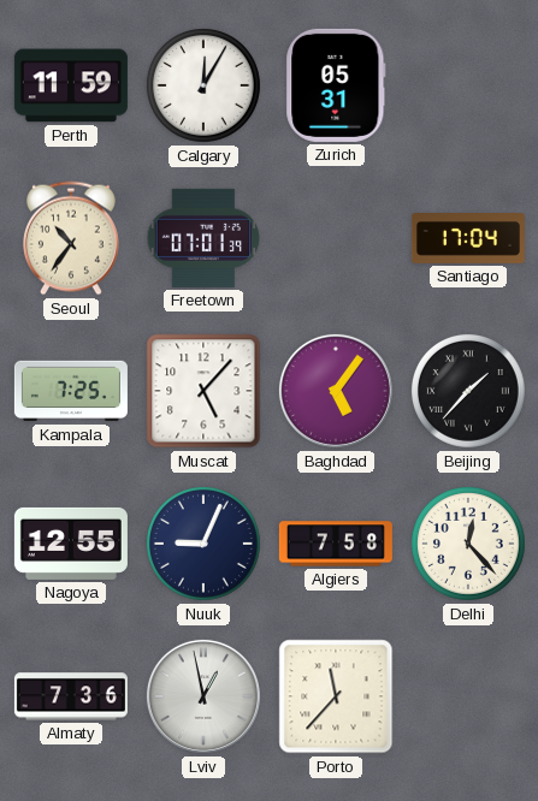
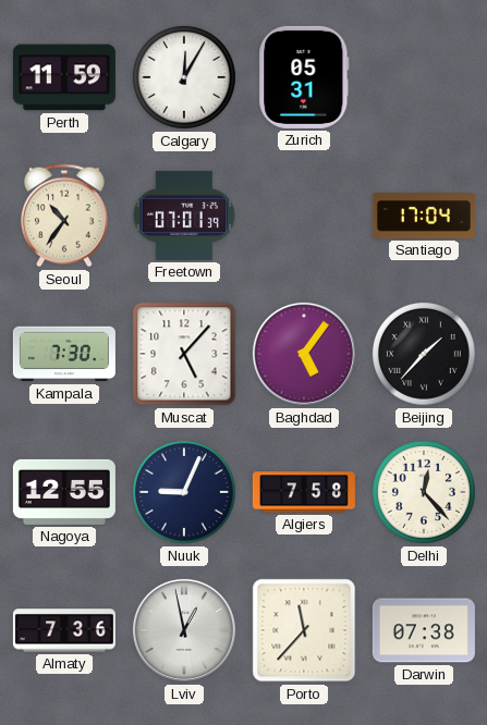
Kampala: 7:25 -> 7:30 (64, 354)
Darwin: none -> 07:38 (424, 630)
